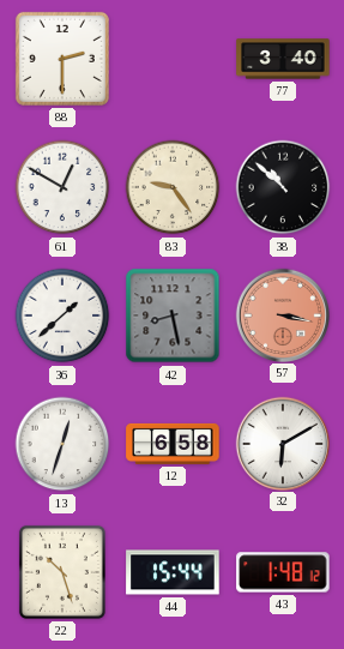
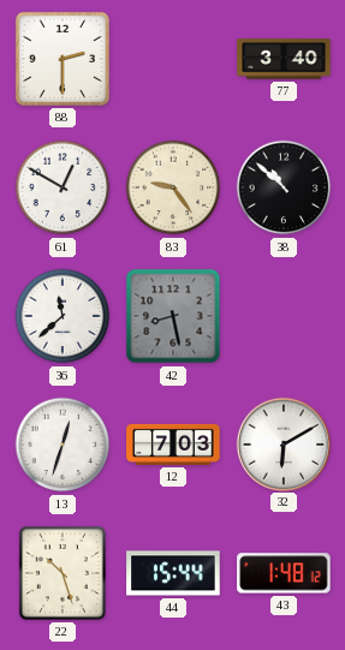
36: 1:38 -> 11:38 (63, 316)
57: 3:17 -> none (282, 314)
12: 6:58 -> 7:03 (173, 445)
